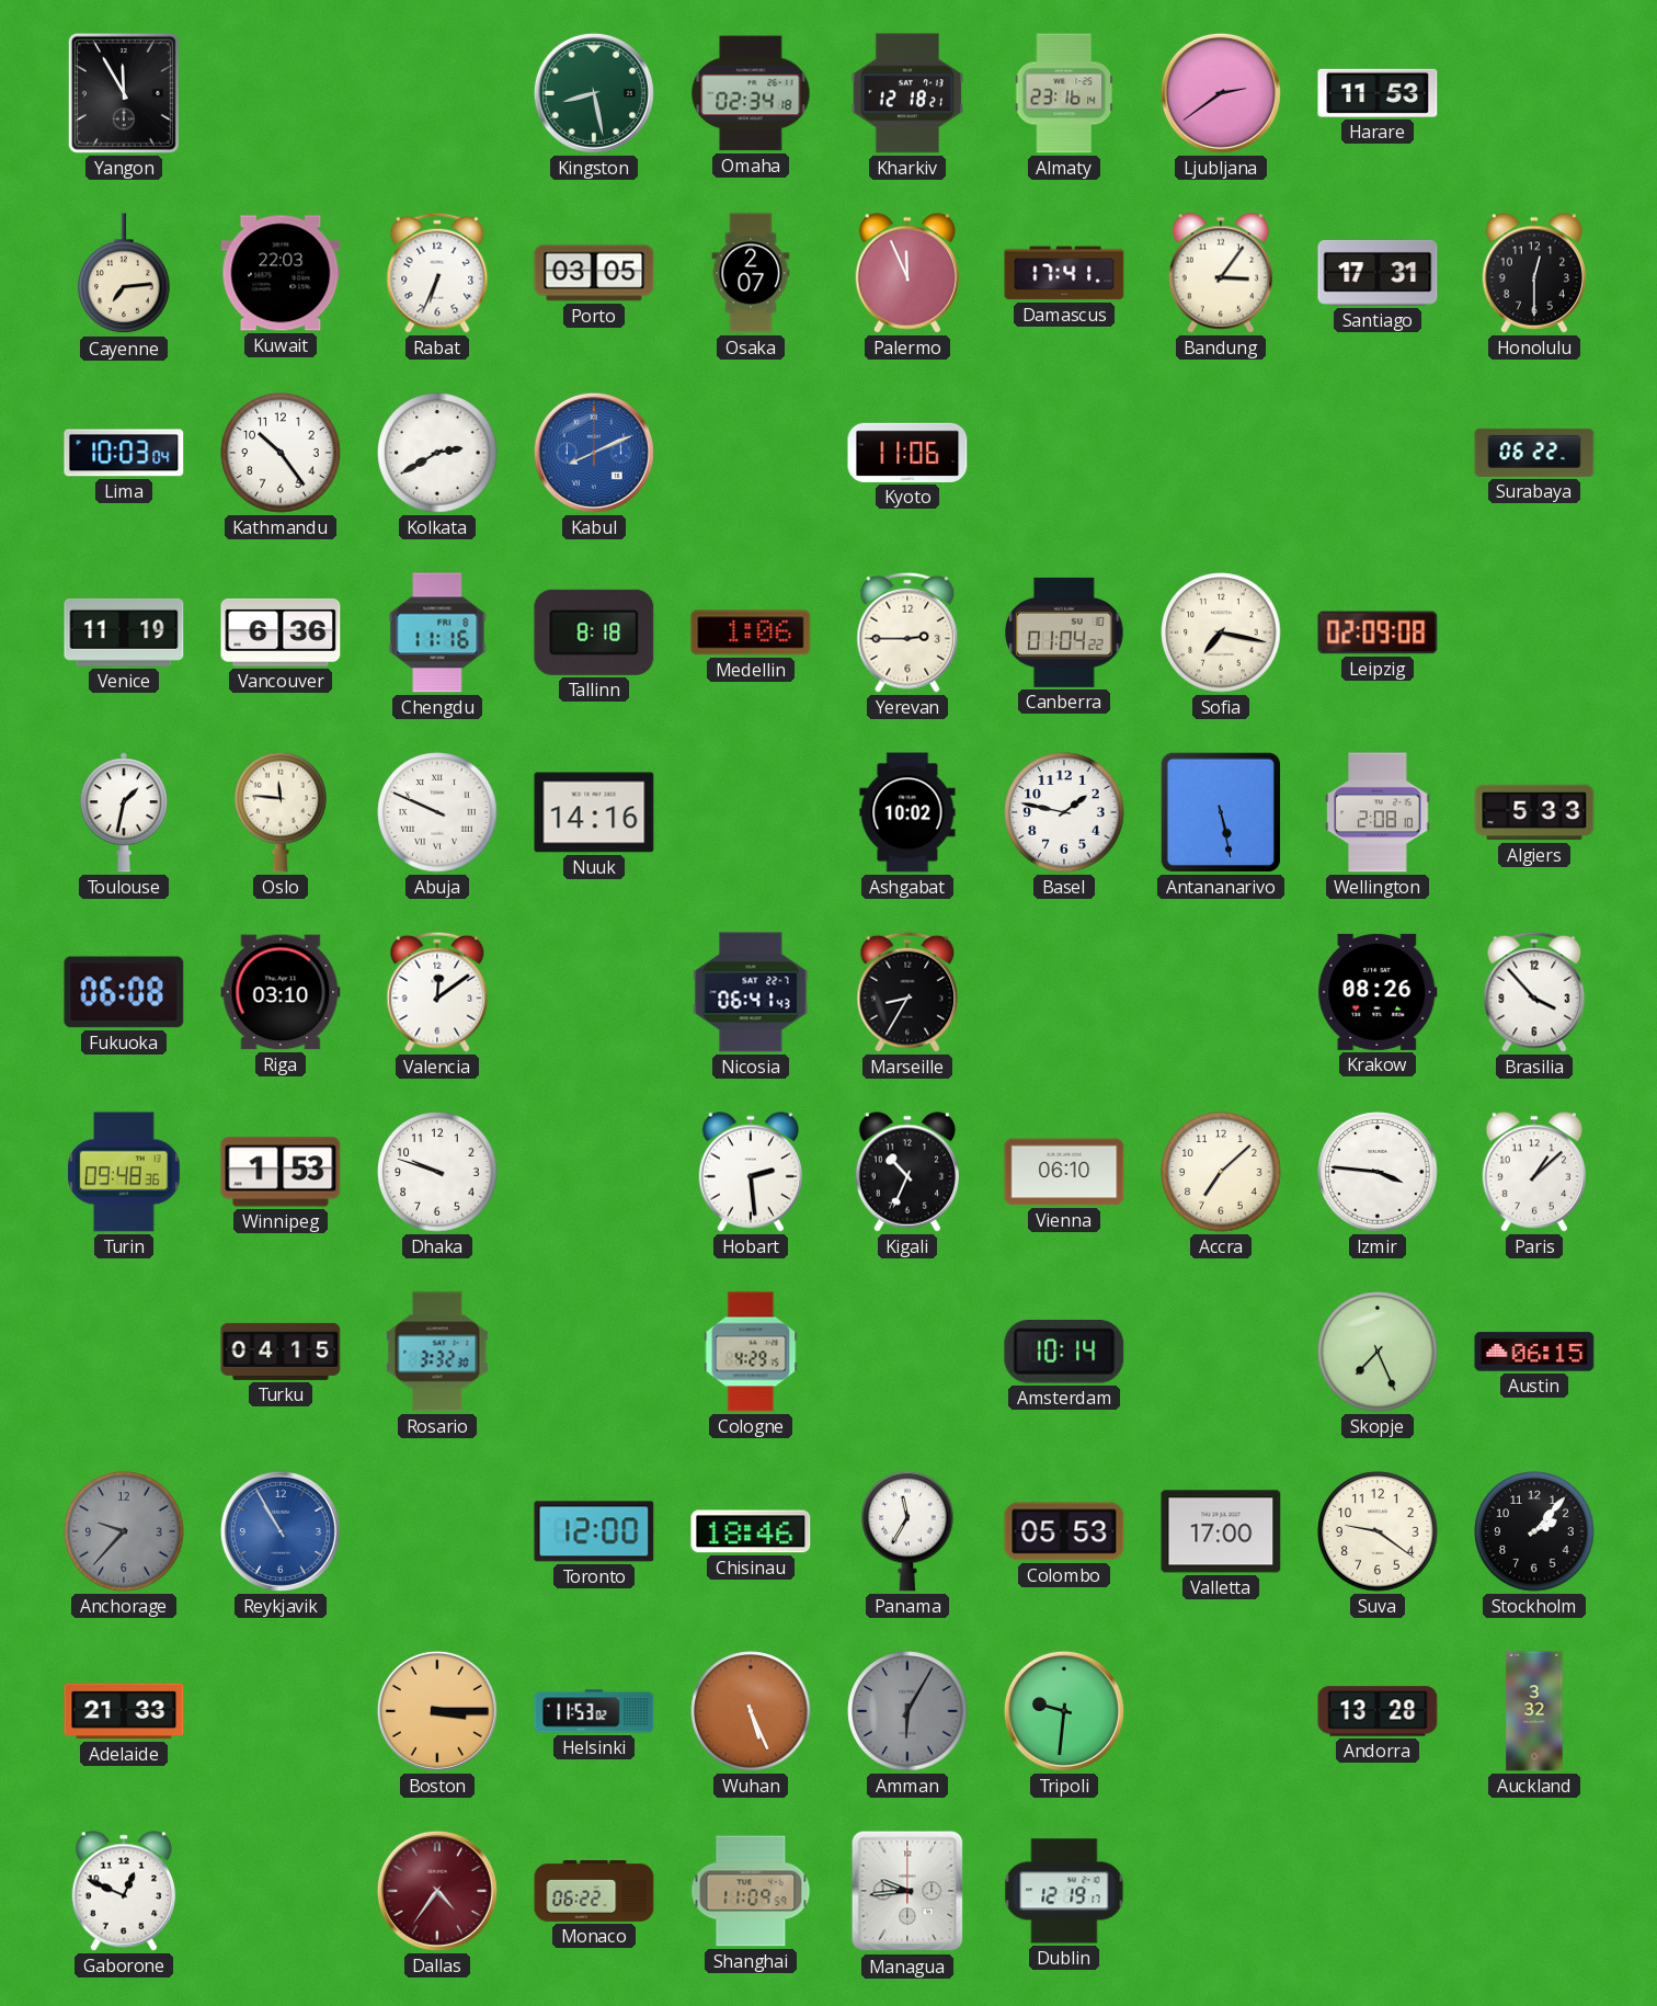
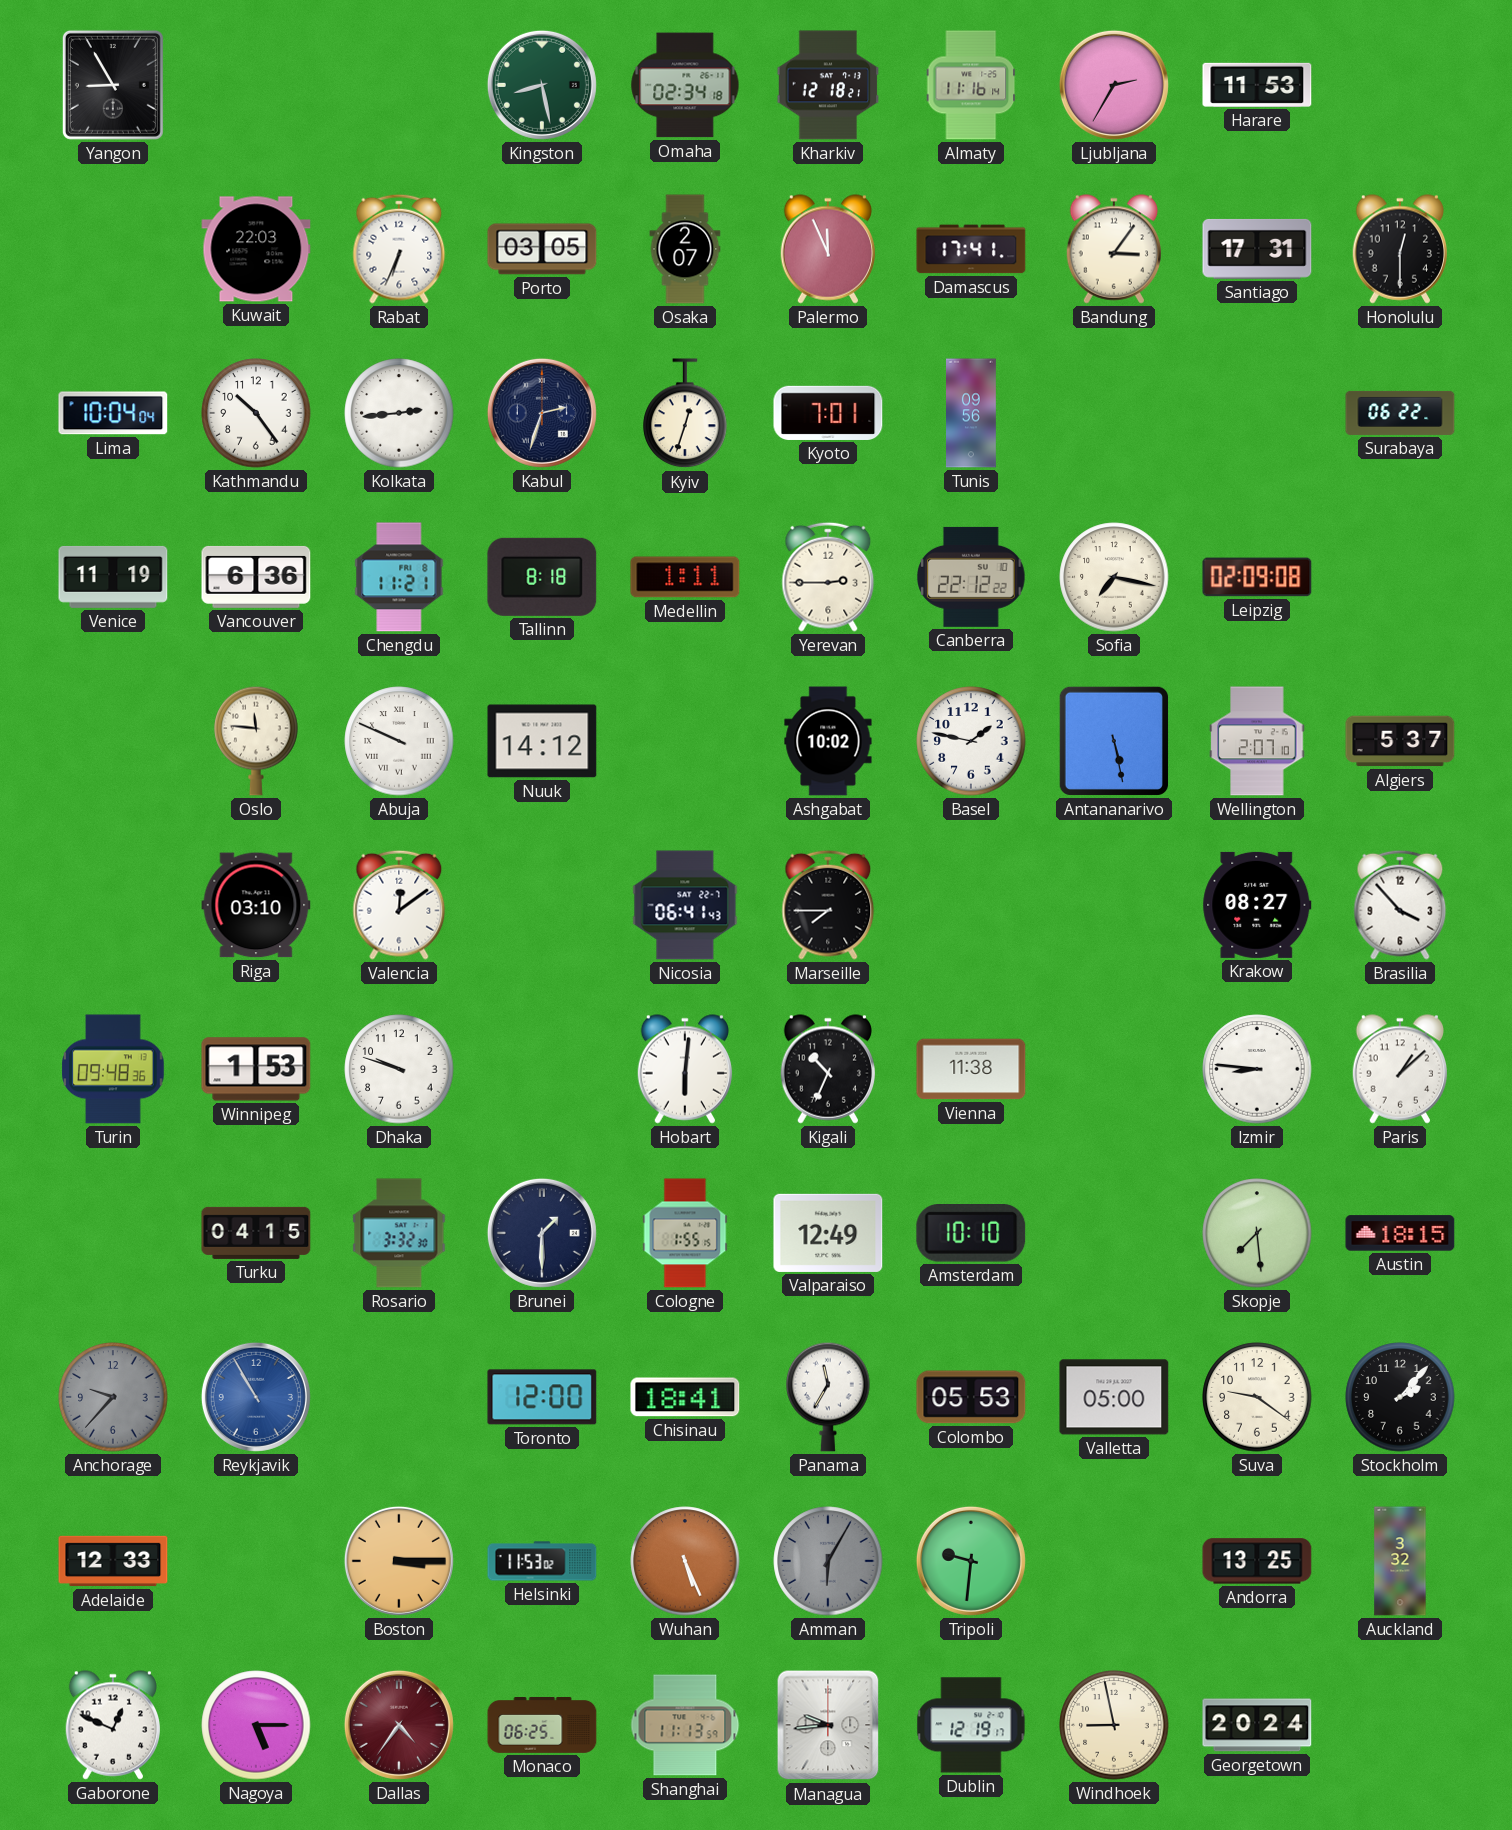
Yangon: 11:55 -> 8:55 (113, 85)
Almaty: 23:16 -> 11:16 (971, 85)
Ljubljana: 2:39 -> 2:35 (1114, 85)
Cayenne: 7:14 -> none (124, 274)
Lima: 10:03 -> 10:04 (113, 413)
Kolkata: 2:40 -> 2:44 (399, 413)
Kabul: 8:11 -> 2:33 (542, 413)
Kabul dial: blue -> navy (542, 413)
Kyiv: none -> 12:33 (685, 414)
Kyoto: 11:06 -> 7:01 (828, 413)
Tunis: none -> 09:56 (972, 413)
Chengdu: 11:16 -> 11:21 (399, 577)
Medellin: 1:06 -> 1:11 (685, 577)
Canberra: 01:04 -> 22:12 (971, 577)
Toulouse: 1:32 -> none (124, 812)
Nuuk: 14:16 -> 14:12 (542, 741)
Wellington: 2:08 -> 2:07 (1257, 741)
Algiers: 5:33 -> 5:37 (1400, 741)
Fukuoka: 06:08 -> none (124, 992)
Marseille: 8:35 -> 7:45 (828, 905)
Krakow: 08:26 -> 08:27 (1257, 905)
Hobart: 2:29 -> 6:01 (684, 1069)
Vienna: 06:10 -> 11:38 (971, 1069)
Accra: 7:08 -> none (1221, 1172)
Izmir: 3:46 -> 8:46 (1257, 1069)
Brunei: none -> 1:30 (542, 1233)
Cologne: 4:29 -> 1:55 (685, 1233)
Valparaiso: none -> 12:49 (828, 1233)
Amsterdam: 10:14 -> 10:10 (971, 1234)
Skopje: 7:26 -> 7:29 (1257, 1233)
Austin: 06:15 -> 18:15 (1400, 1233)
Chisinau: 18:46 -> 18:41 (685, 1397)
Valletta: 17:00 -> 05:00 (1114, 1397)
Adelaide: 21:33 -> 12:33 (113, 1561)
Andorra: 13:28 -> 13:25 (1257, 1561)
Nagoya: none -> 5:15 (256, 1725)
Monaco: 06:22 -> 06:25 (542, 1726)
Shanghai: 11:09 -> 11:13 (685, 1725)
Windhoek: none -> 8:58 (1114, 1725)
Georgetown: none -> 20:24 (1257, 1725)
